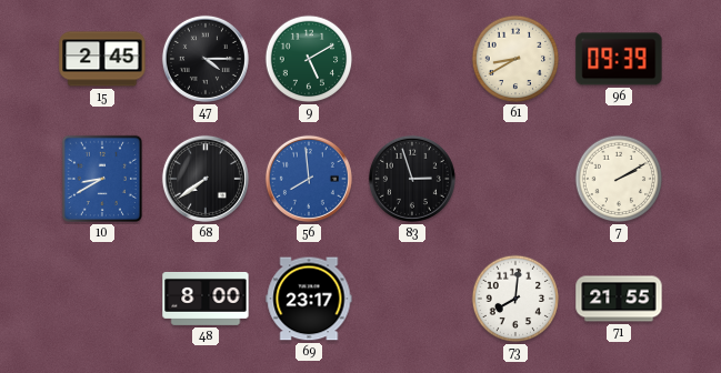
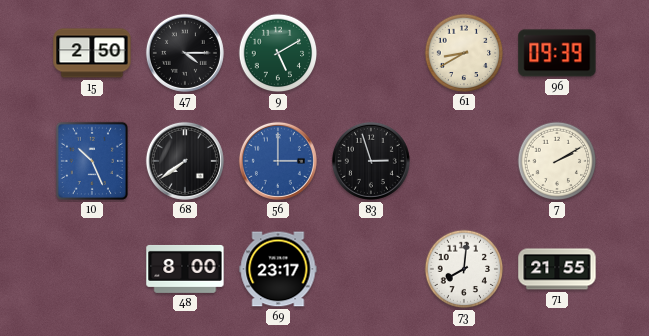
15: 2:45 -> 2:50 (92, 53)
10: 8:40 -> 10:26 (92, 161)
56: 7:59 -> 3:00 (278, 161)
